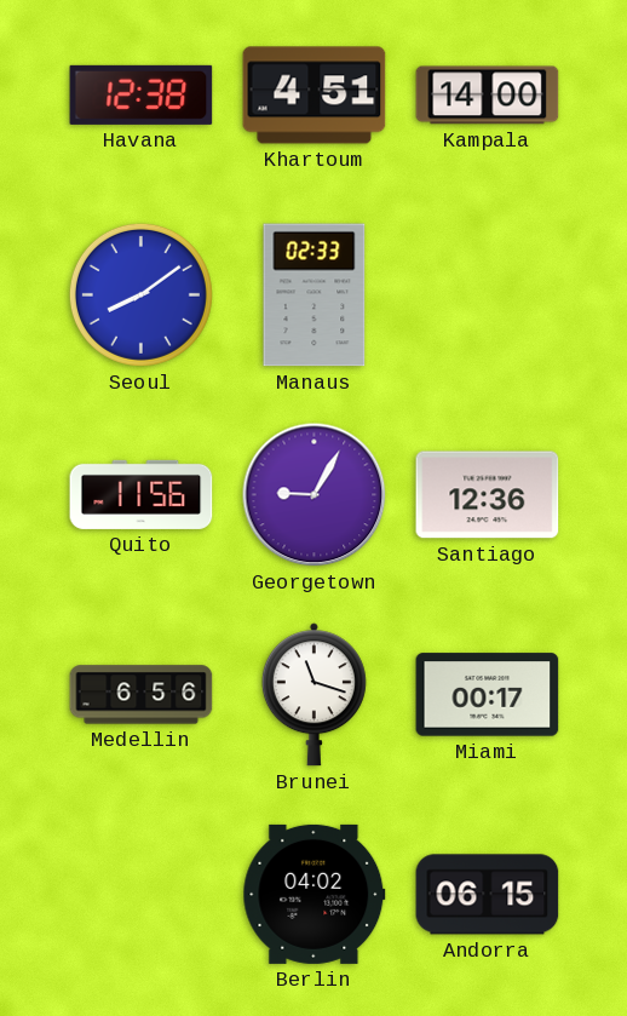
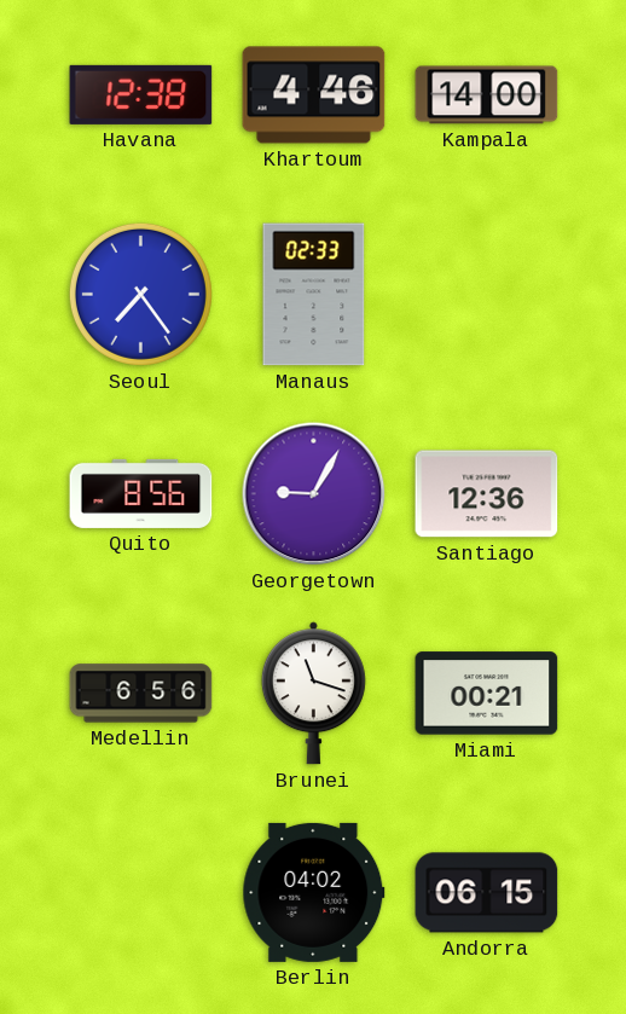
Khartoum: 4:51 -> 4:46 (314, 95)
Seoul: 8:09 -> 7:24 (140, 294)
Quito: 11:56 -> 8:56 (141, 493)
Miami: 00:17 -> 00:21 (487, 694)
